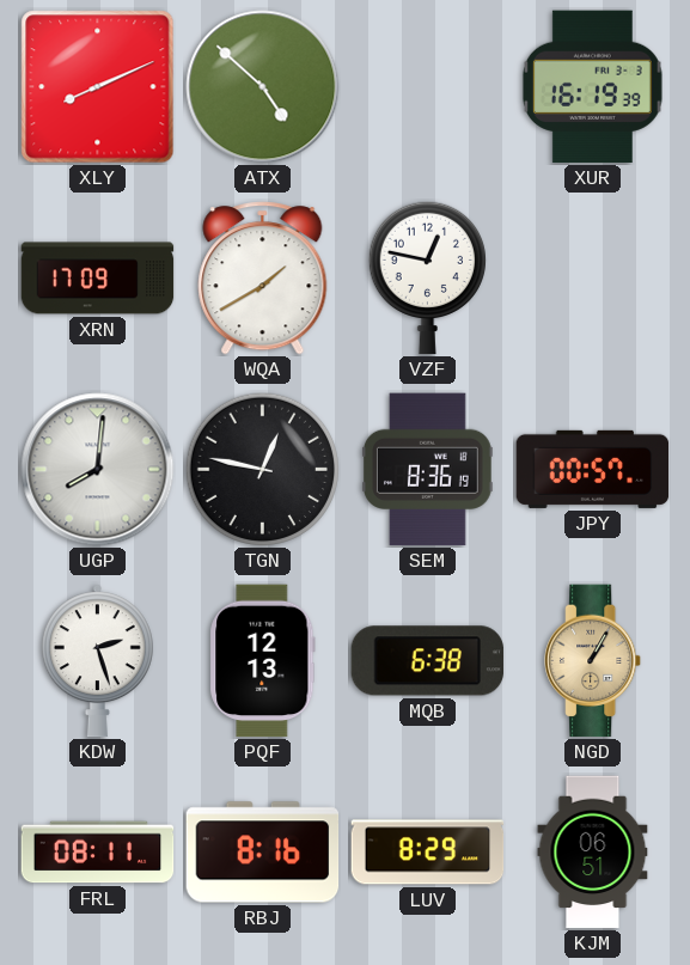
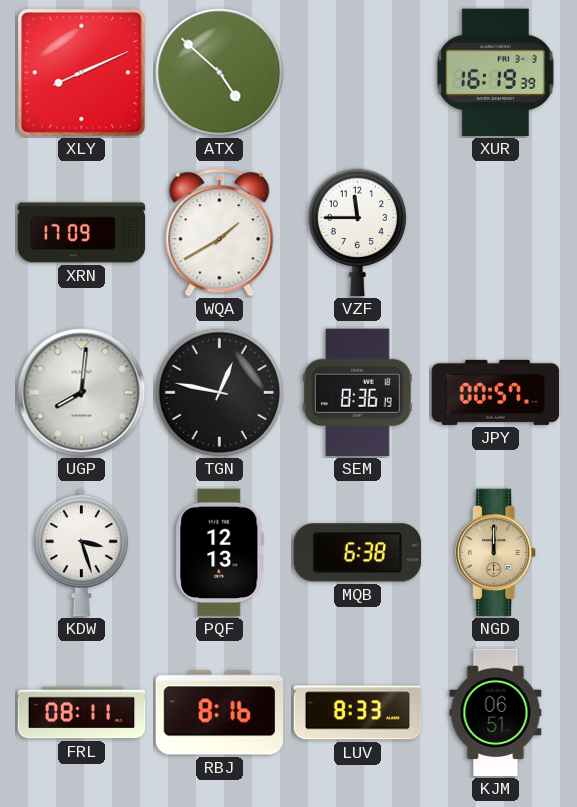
VZF: 12:47 -> 11:45 (357, 232)
KDW: 2:27 -> 3:27 (81, 553)
NGD: 1:05 -> 12:00 (497, 553)
LUV: 8:29 -> 8:33 (358, 713)
